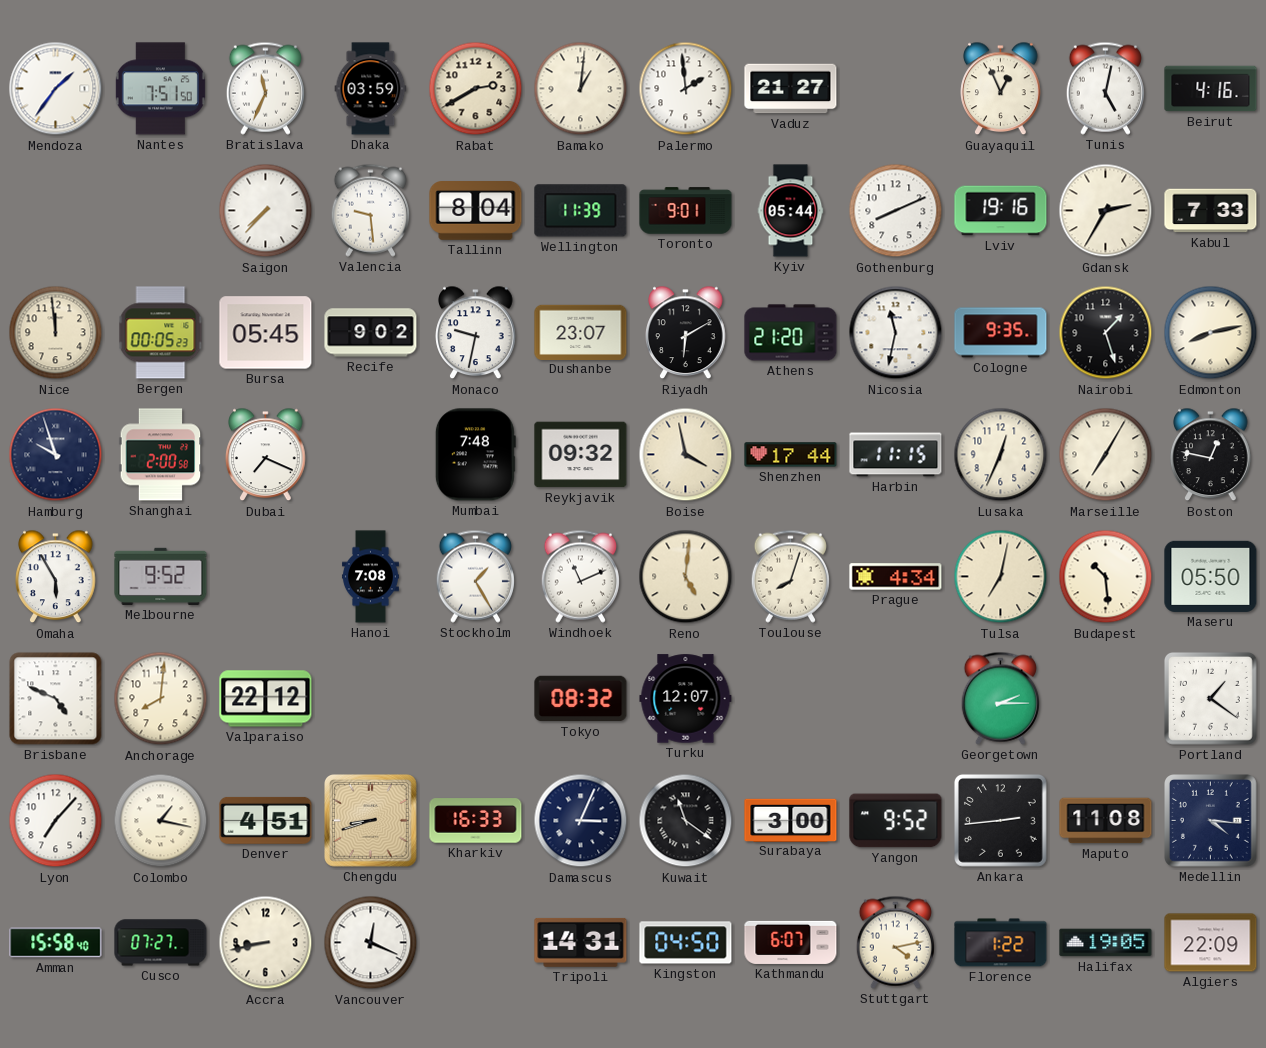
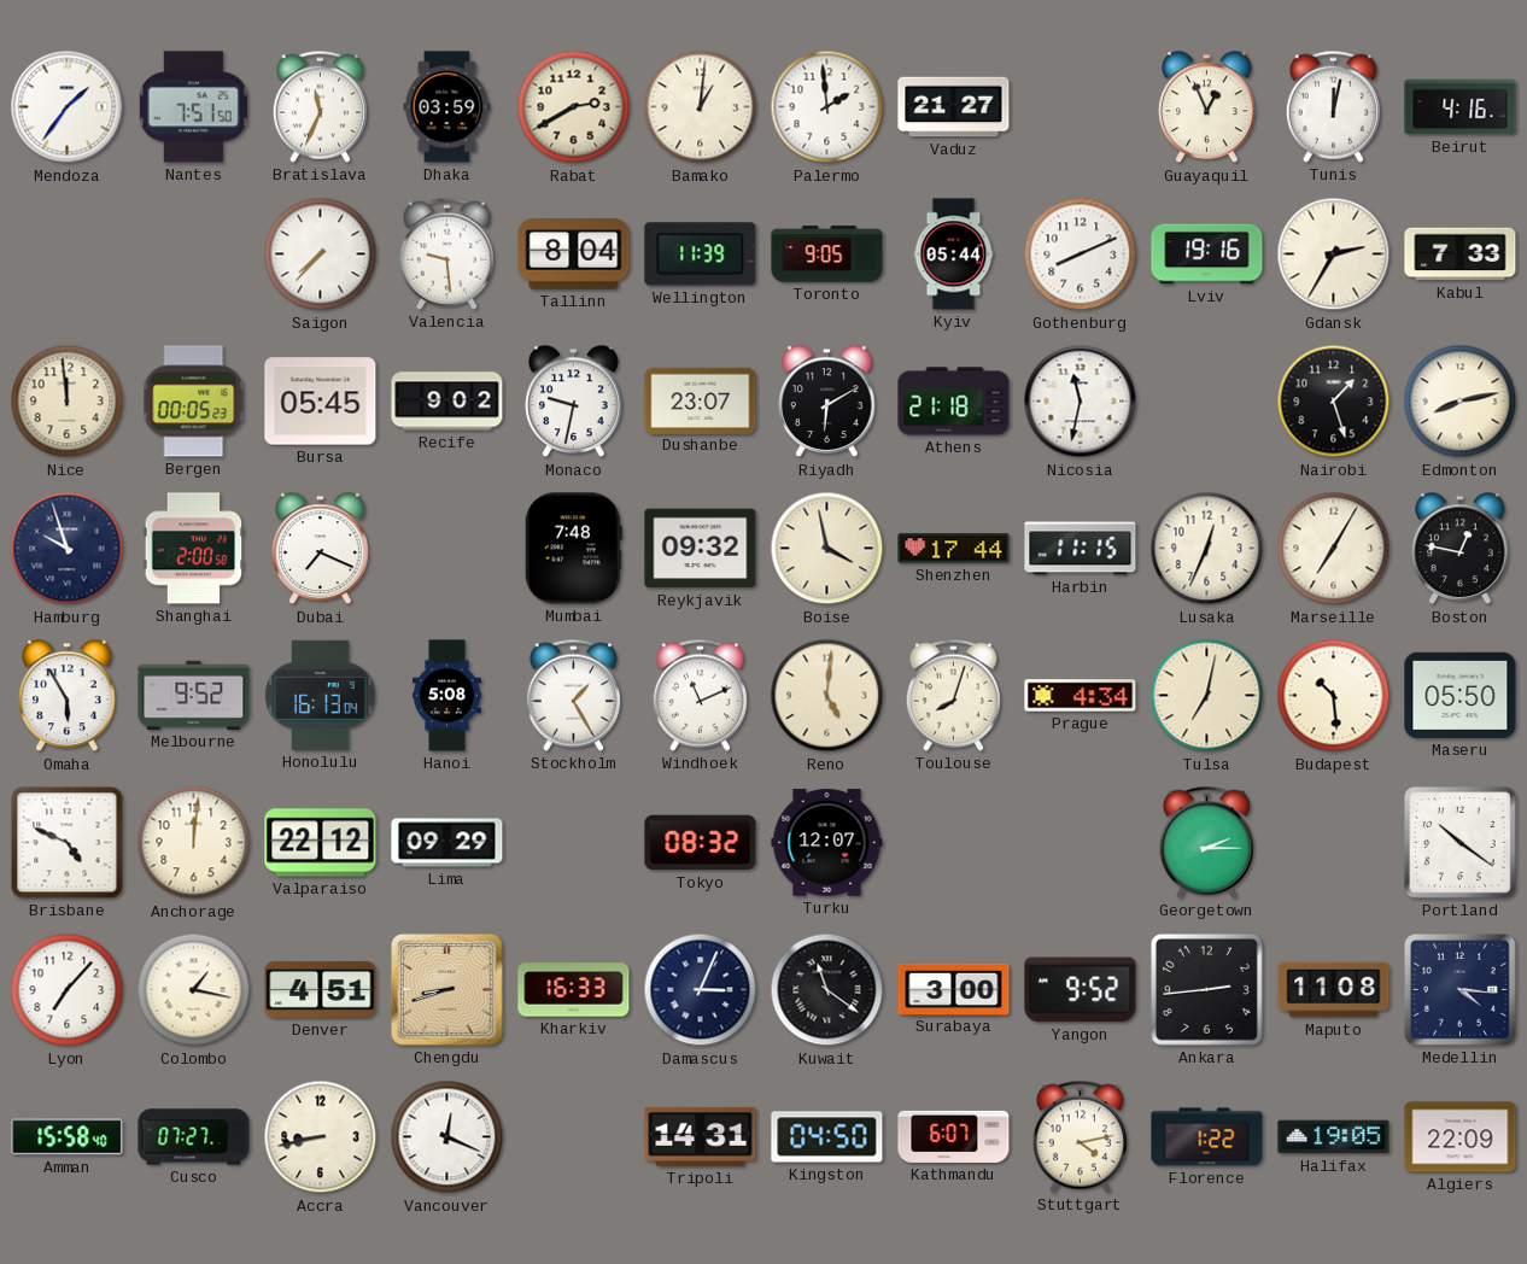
Tunis: 5:02 -> 12:02 (1333, 106)
Toronto: 9:01 -> 9:05 (827, 254)
Athens: 21:20 -> 21:18 (954, 402)
Cologne: 9:35 -> none (1001, 333)
Honolulu: none -> 16:13 (321, 695)
Hanoi: 7:08 -> 5:08 (446, 696)
Anchorage: 8:01 -> 12:01 (194, 843)
Lima: none -> 09:29 (447, 843)
Portland: 1:21 -> 10:21 (1459, 842)
